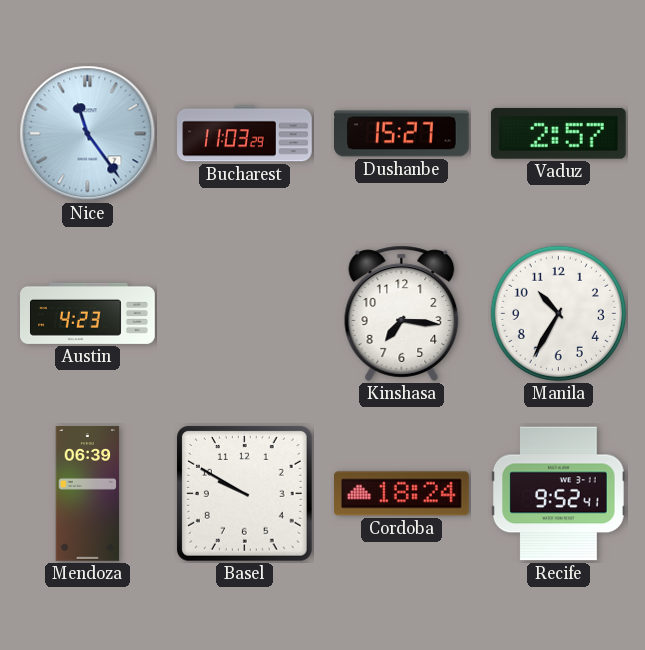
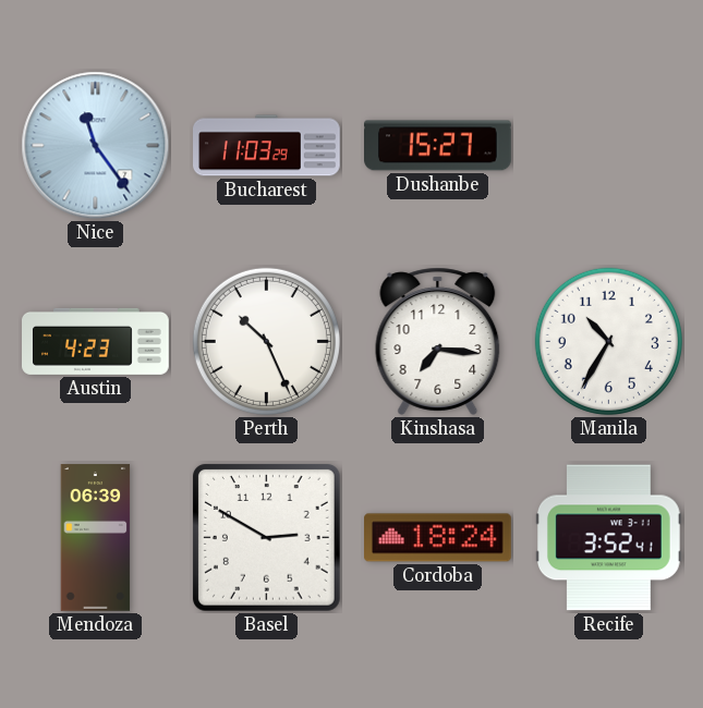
Vaduz: 2:57 -> none (558, 133)
Perth: none -> 10:26 (266, 341)
Basel: 9:50 -> 2:50 (266, 537)
Recife: 9:52 -> 3:52 (608, 538)
